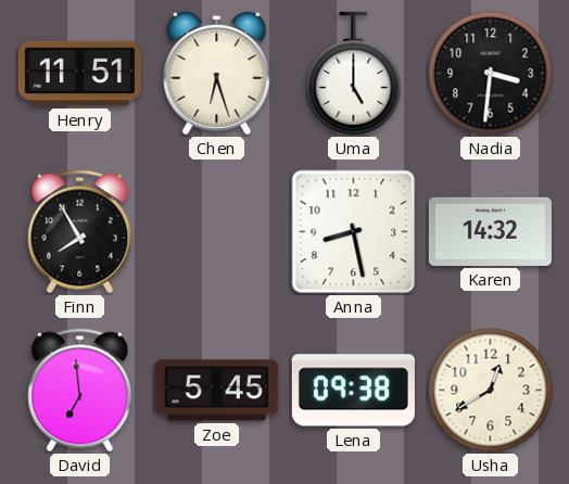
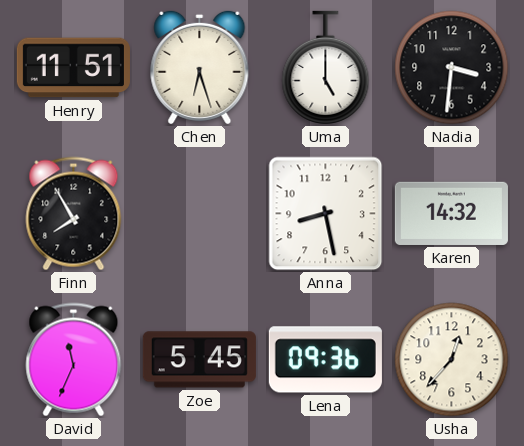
David: 6:59 -> 11:34 (74, 360)
Lena: 09:38 -> 09:36 (325, 360)
Usha: 12:40 -> 12:37 (452, 360)
